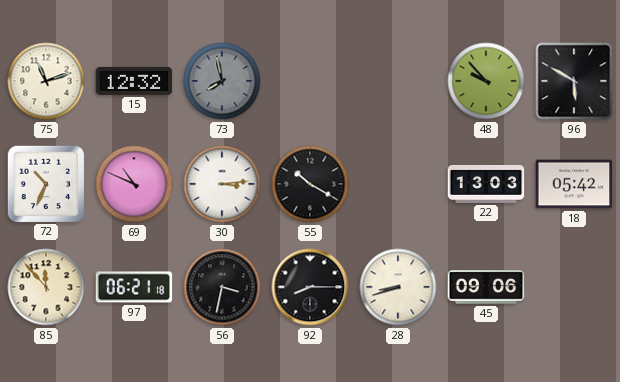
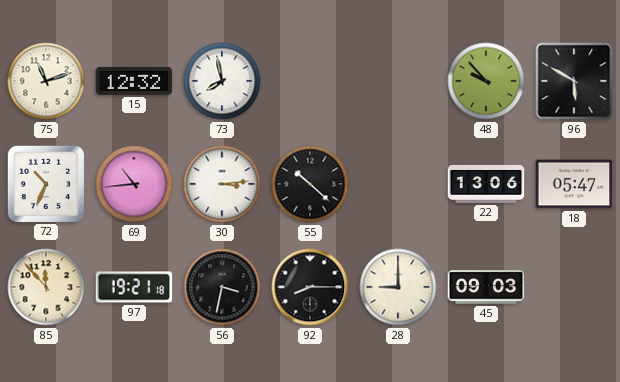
73 dial: grey -> white (222, 81)
69: 10:49 -> 10:44 (134, 184)
55: 10:20 -> 10:22 (310, 184)
22: 13:03 -> 13:06 (486, 184)
18: 05:42 -> 05:47 (574, 184)
97: 06:21 -> 19:21 (134, 287)
28: 8:42 -> 9:00 (398, 287)
45: 09:06 -> 09:03 (486, 287)
